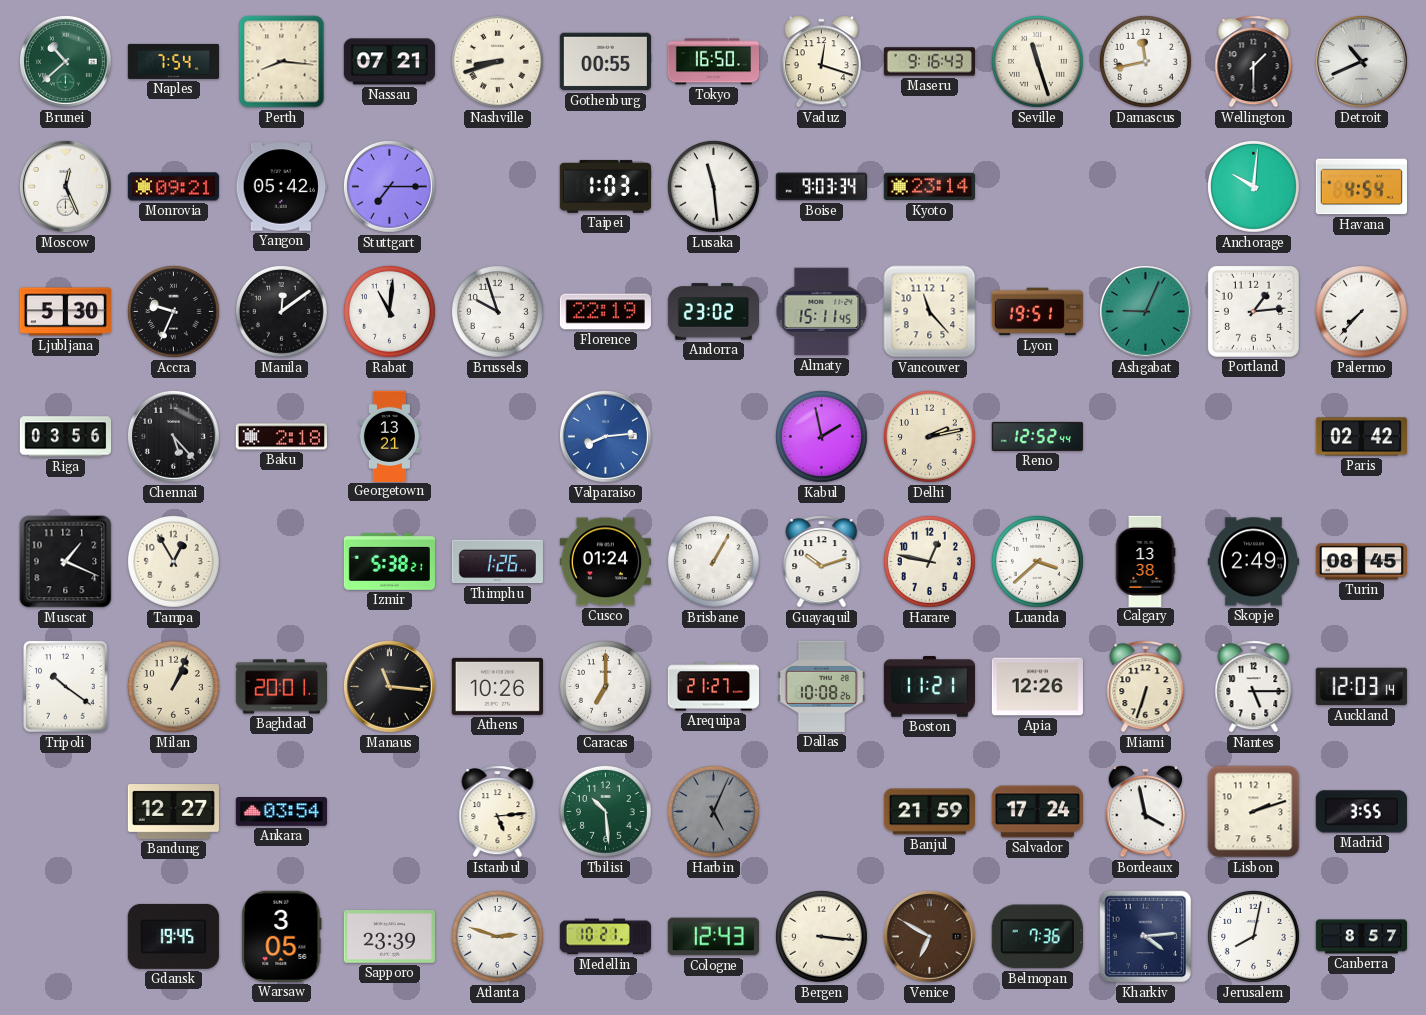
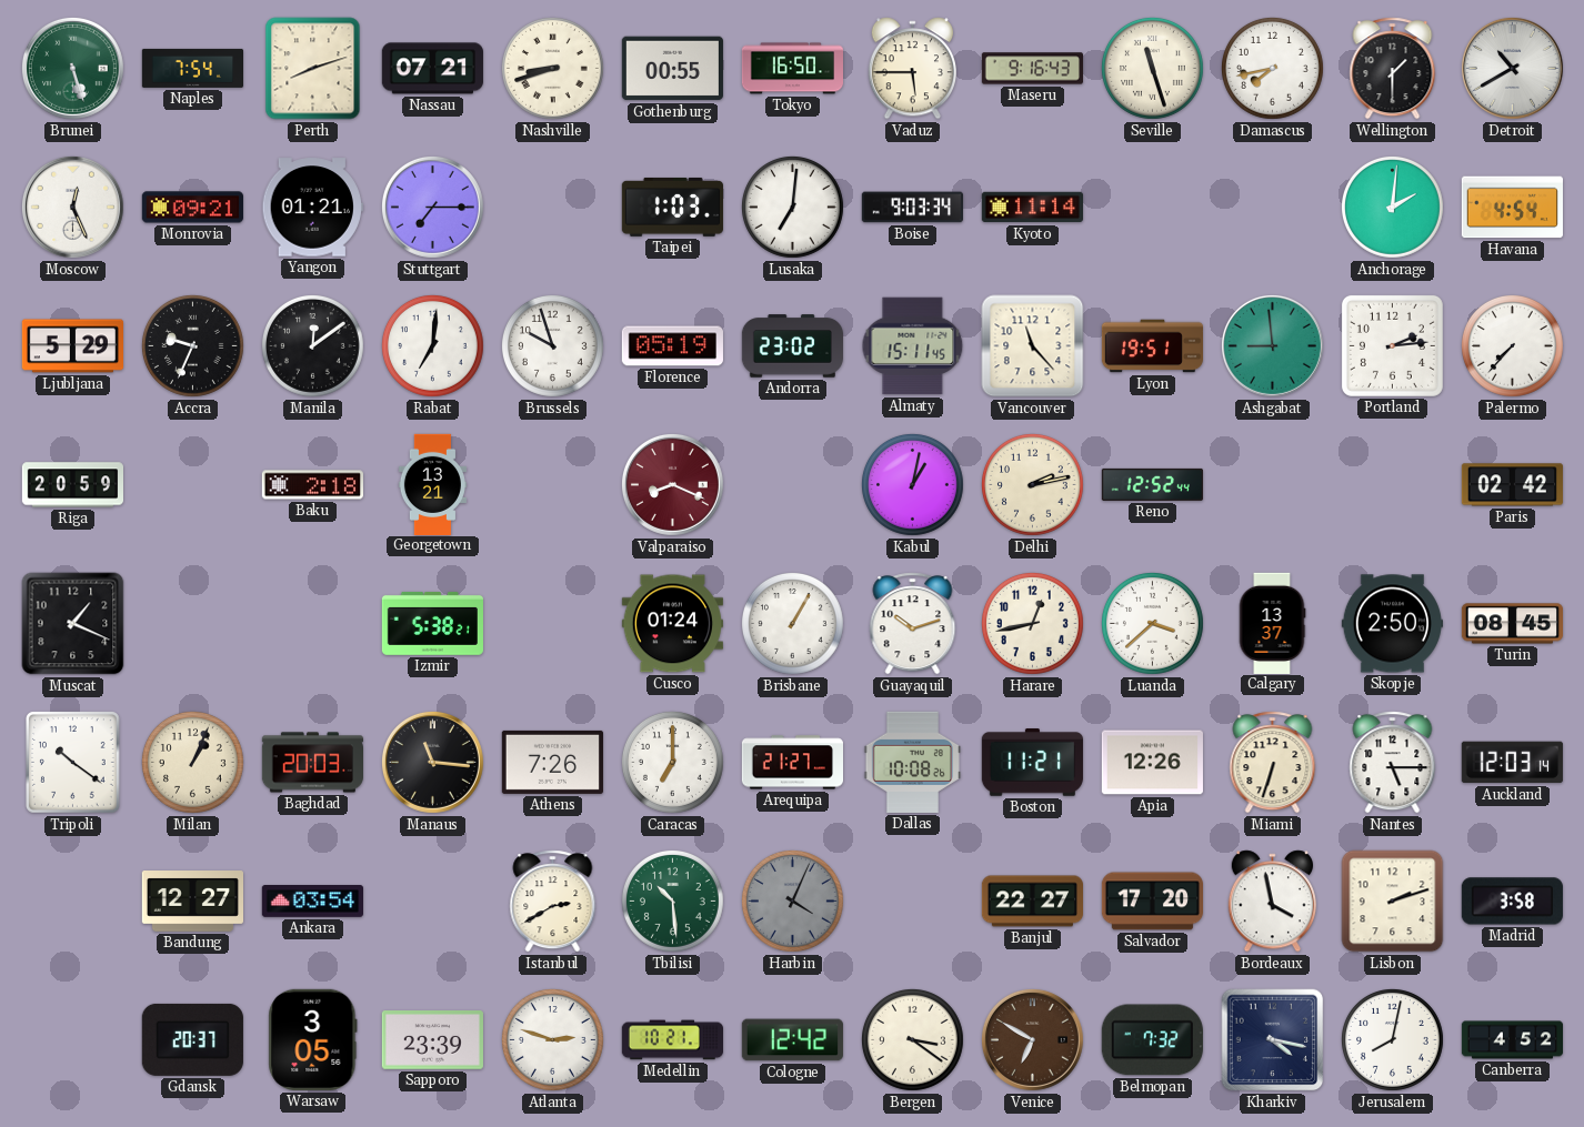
Brunei: 10:38 -> 5:27 (72, 68)
Perth: 8:16 -> 8:12 (313, 69)
Vaduz: 12:18 -> 5:45 (912, 69)
Damascus: 11:43 -> 7:43 (1273, 68)
Detroit: 10:41 -> 10:40 (1512, 68)
Yangon: 05:42 -> 01:21 (312, 208)
Lusaka: 11:29 -> 7:01 (793, 207)
Kyoto: 23:14 -> 11:14 (1032, 208)
Anchorage: 10:01 -> 2:01 (1393, 207)
Ljubljana: 5:30 -> 5:29 (72, 346)
Rabat: 11:01 -> 7:01 (433, 345)
Florence: 22:19 -> 05:19 (672, 346)
Ashgabat: 9:04 -> 8:59 (1272, 345)
Portland: 1:14 -> 2:14 (1392, 345)
Riga: 03:56 -> 20:59 (72, 485)
Chennai: 5:23 -> none (173, 436)
Valparaiso: 8:14 -> 8:19 (672, 484)
Valparaiso dial: blue -> burgundy (672, 484)
Kabul: 1:58 -> 1:02 (913, 484)
Tampa: 12:55 -> none (174, 561)
Thimphu: 1:26 -> none (497, 562)
Harare: 12:47 -> 12:43 (1033, 623)
Calgary: 13:38 -> 13:37 (1272, 623)
Skopje: 2:49 -> 2:50 (1392, 624)
Baghdad: 20:01 -> 20:03 (312, 763)
Athens: 10:26 -> 7:26 (552, 762)
Istanbul: 5:14 -> 2:40 (553, 902)
Harbin: 5:04 -> 4:04 (793, 900)
Banjul: 21:59 -> 22:27 (1032, 902)
Salvador: 17:24 -> 17:20 (1152, 902)
Madrid: 3:55 -> 3:58 (1512, 902)
Gdansk: 19:45 -> 20:37 (192, 1039)
Cologne: 12:43 -> 12:42 (792, 1040)
Bergen: 3:16 -> 3:21 (913, 1039)
Belmopan: 7:36 -> 7:32 (1152, 1040)
Kharkiv: 4:14 -> 4:17 (1273, 1040)
Canberra: 8:57 -> 4:52 (1513, 1040)
